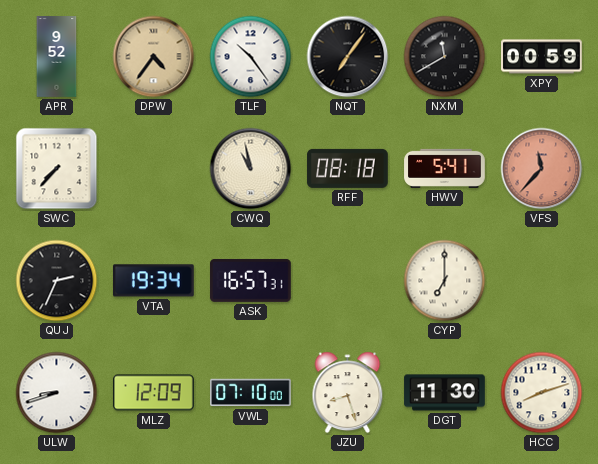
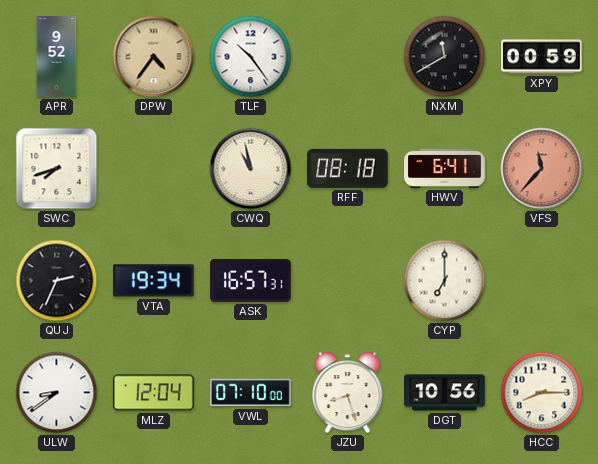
NQT: 7:06 -> none (348, 57)
SWC: 7:37 -> 7:42 (57, 169)
HWV: 5:41 -> 6:41 (445, 168)
ULW: 8:42 -> 8:39 (57, 393)
MLZ: 12:09 -> 12:04 (154, 393)
DGT: 11:30 -> 10:56 (445, 393)
HCC: 8:12 -> 8:15 (542, 393)
